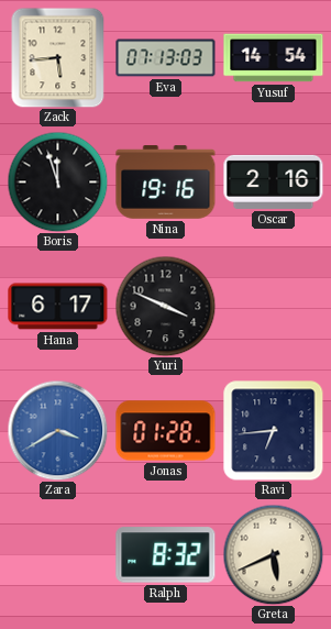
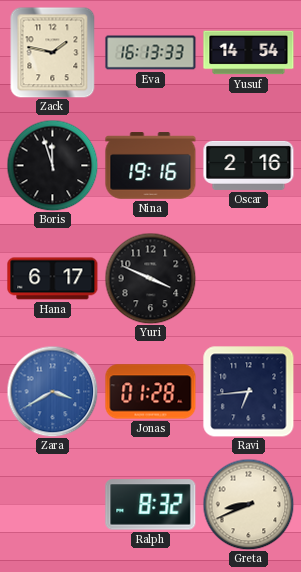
Zack: 5:44 -> 1:47 (53, 52)
Eva: 07:13 -> 16:13 (151, 53)
Greta: 5:41 -> 8:41 (248, 504)
